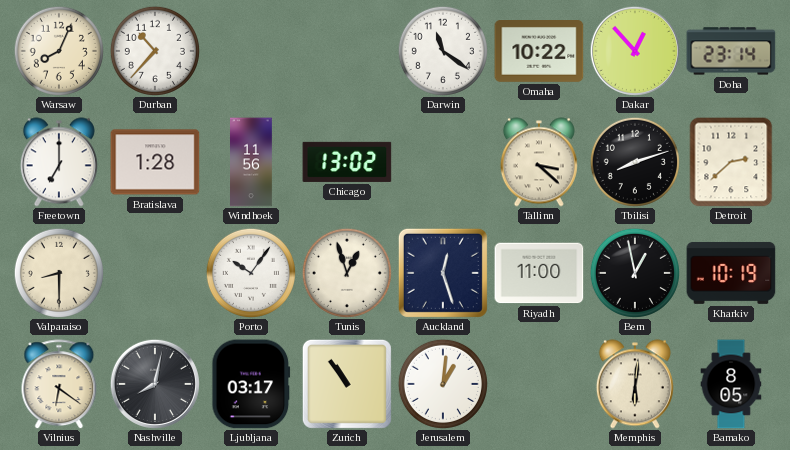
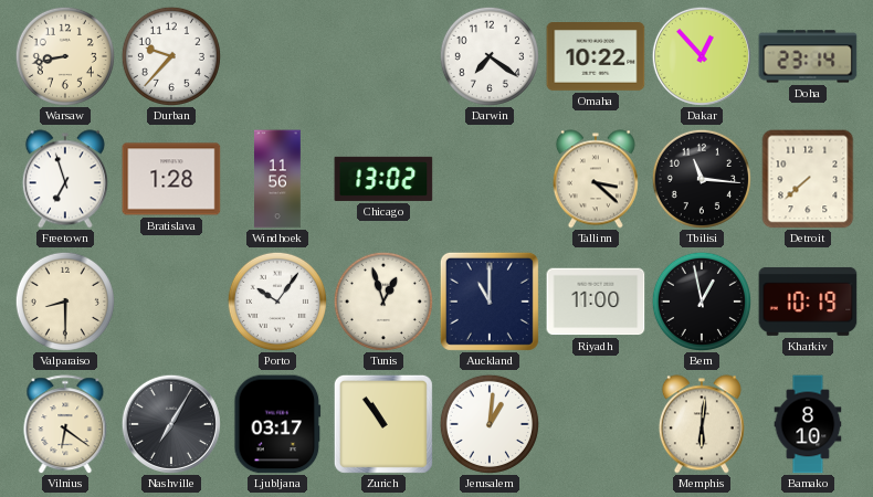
Warsaw: 8:04 -> 8:43 (65, 56)
Durban: 10:37 -> 9:37 (171, 56)
Darwin: 11:21 -> 7:21 (490, 56)
Freetown: 7:00 -> 6:57 (65, 179)
Tbilisi: 8:12 -> 11:16 (702, 179)
Detroit: 2:38 -> 7:38 (808, 179)
Auckland: 12:27 -> 11:00 (490, 302)
Nashville: 8:02 -> 7:05 (171, 424)
Bamako: 8:05 -> 8:10 (808, 424)
